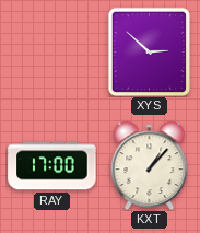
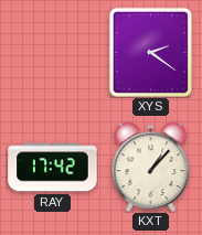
XYS: 2:52 -> 2:21 (150, 52)
RAY: 17:00 -> 17:42 (53, 168)
